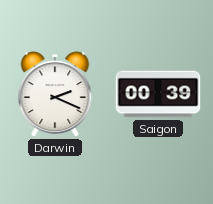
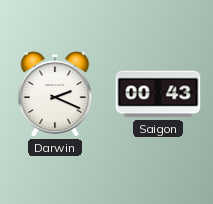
Saigon: 00:39 -> 00:43 (158, 94)
